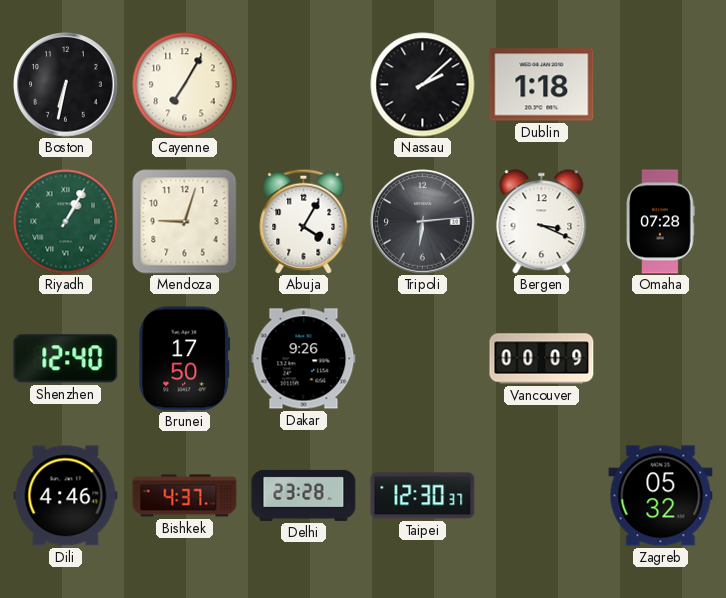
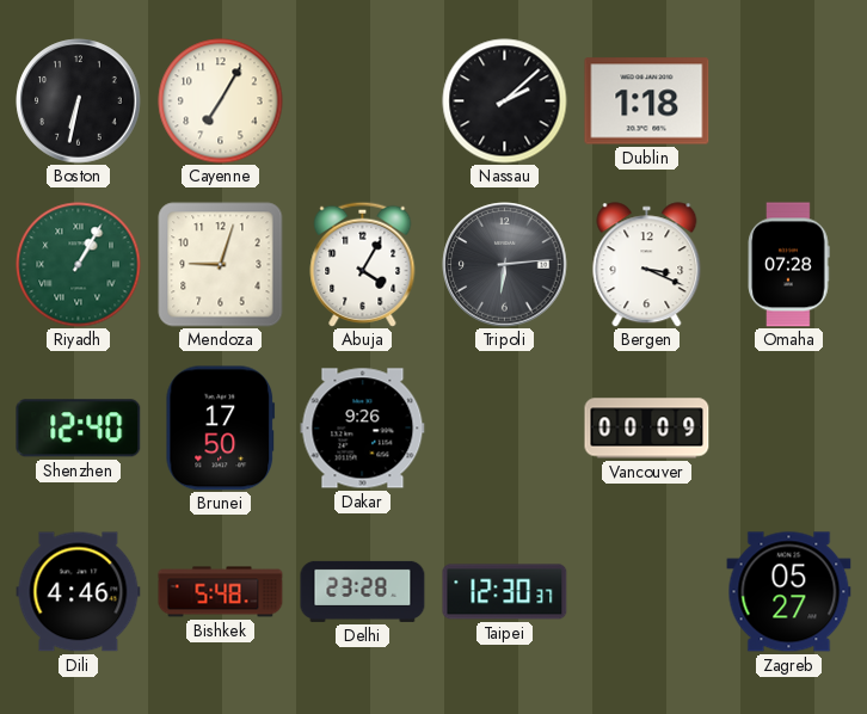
Bishkek: 4:37 -> 5:48 (221, 592)
Zagreb: 05:32 -> 05:27 (789, 592)
